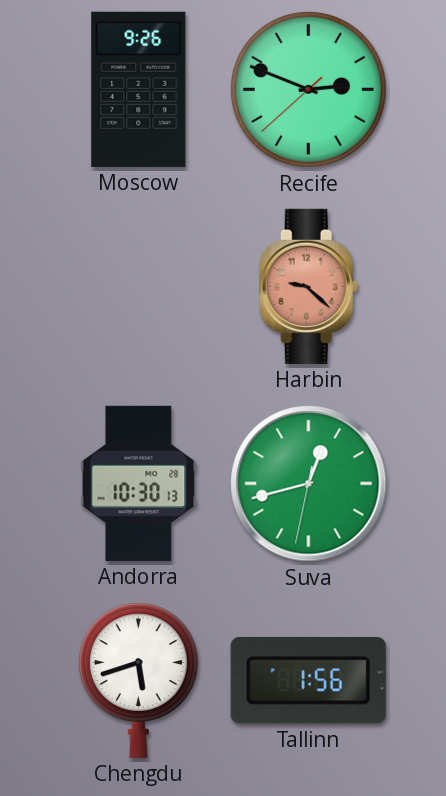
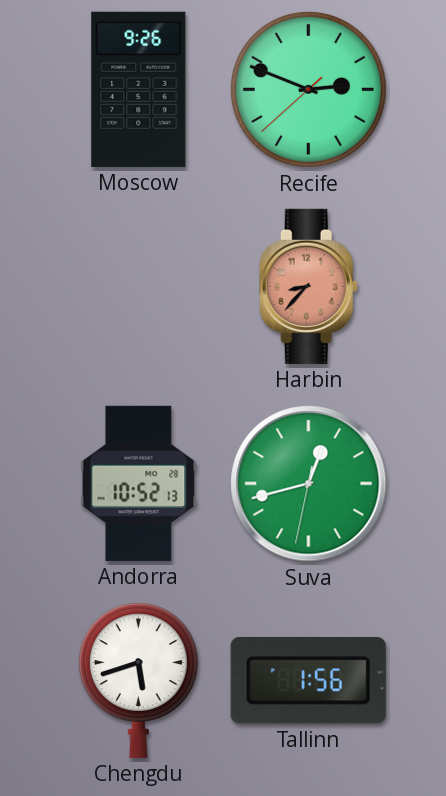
Harbin: 9:22 -> 8:37 (308, 286)
Andorra: 10:30 -> 10:52 (139, 483)
